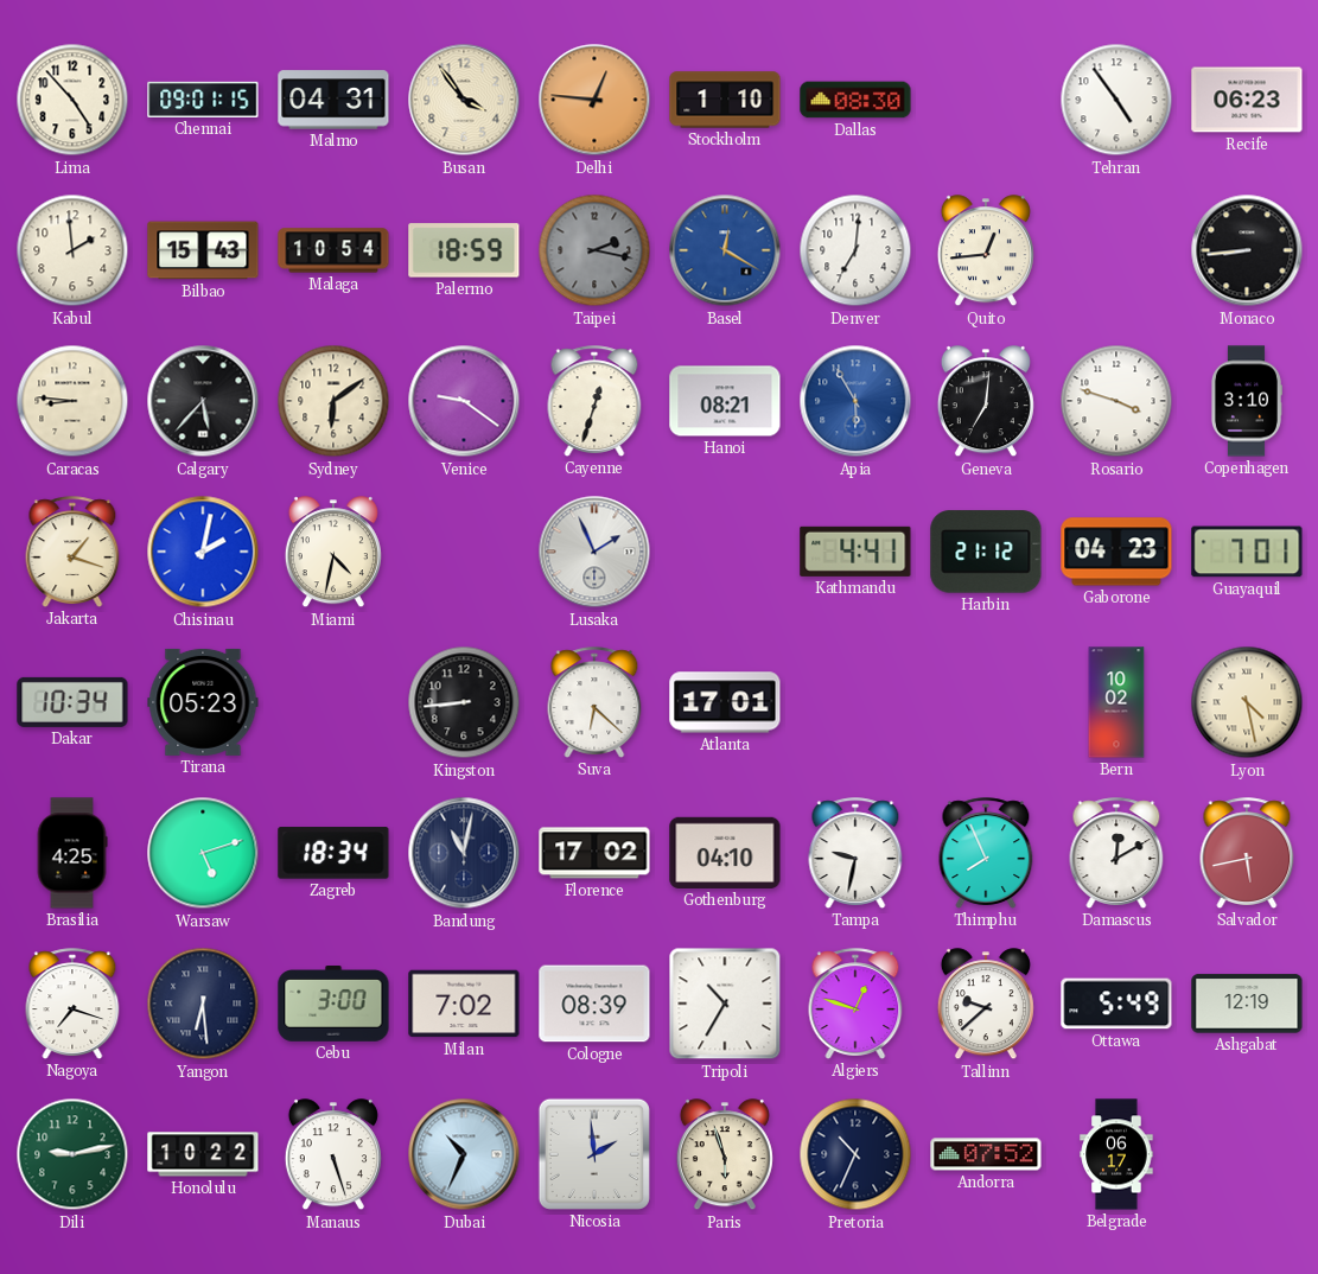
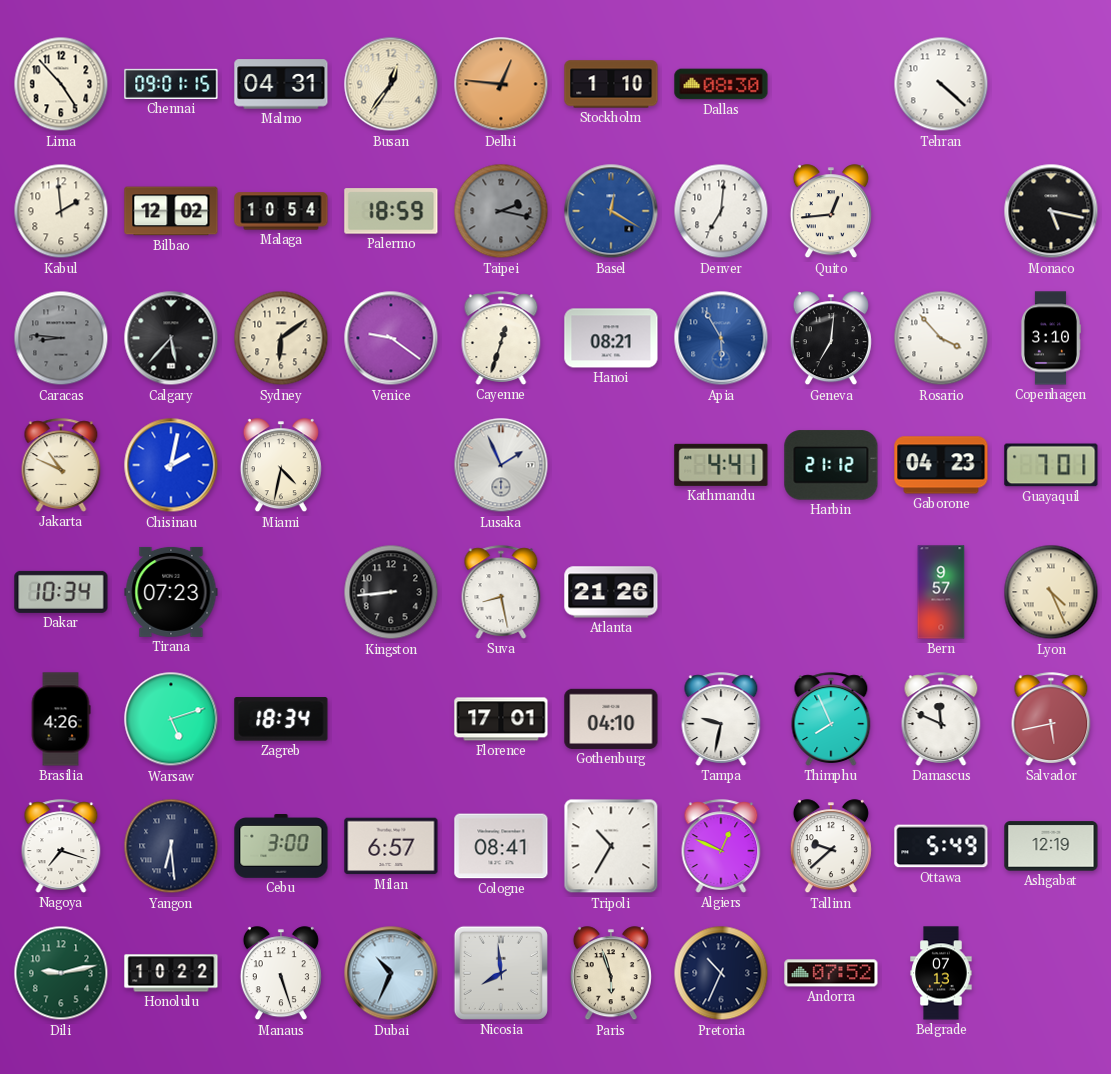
Busan: 3:54 -> 12:36 (391, 84)
Tehran: 4:54 -> 4:22 (941, 84)
Recife: 06:23 -> none (1247, 100)
Bilbao: 15:43 -> 12:02 (171, 211)
Monaco: 8:44 -> 5:17 (1051, 211)
Caracas dial: cream -> grey (61, 338)
Rosario: 3:48 -> 3:53 (941, 338)
Jakarta: 1:18 -> 10:49 (61, 465)
Tirana: 05:23 -> 07:23 (171, 592)
Suva: 6:22 -> 8:28 (501, 592)
Atlanta: 17:01 -> 21:26 (611, 592)
Bern: 10:02 -> 9:57 (941, 592)
Lyon: 4:28 -> 4:26 (1051, 592)
Brasilia: 4:25 -> 4:26 (61, 719)
Bandung: 11:02 -> none (464, 853)
Florence: 17:02 -> 17:01 (501, 719)
Damascus: 12:10 -> 11:49 (941, 719)
Milan: 7:02 -> 6:57 (391, 846)
Cologne: 08:39 -> 08:41 (501, 846)
Algiers: 12:48 -> 12:49 (721, 846)
Nicosia: 1:59 -> 7:59 (501, 973)
Belgrade: 06:17 -> 07:13 (941, 973)
